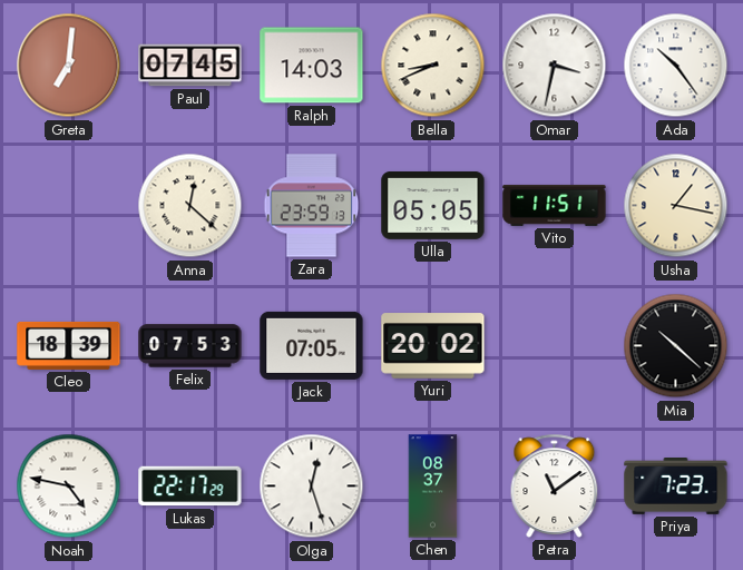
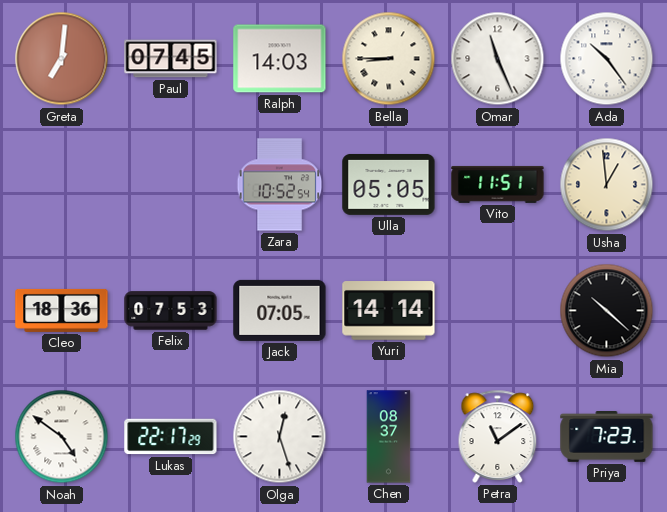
Bella: 8:41 -> 8:45 (389, 59)
Omar: 3:32 -> 11:26 (498, 59)
Anna: 12:22 -> none (190, 206)
Zara: 23:59 -> 10:52 (280, 185)
Usha: 1:17 -> 12:59 (607, 185)
Cleo: 18:39 -> 18:36 (62, 310)
Yuri: 20:02 -> 14:14 (389, 311)
Noah: 4:47 -> 4:51 (62, 437)
